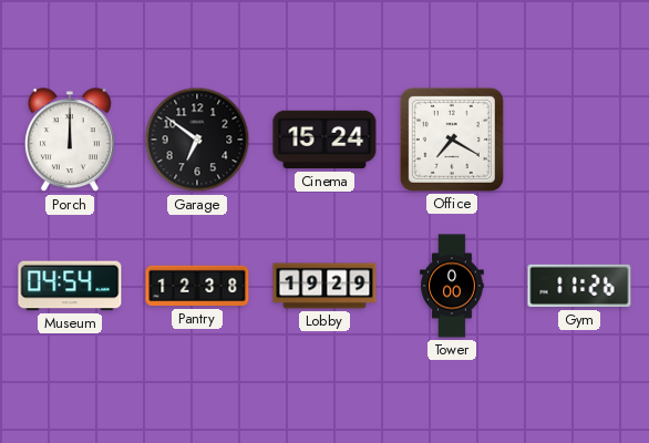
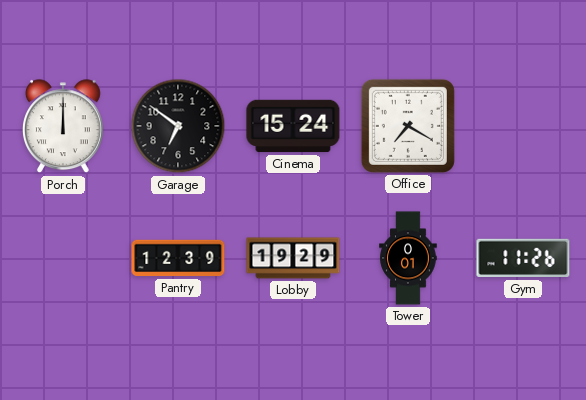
Museum: 04:54 -> none (70, 286)
Pantry: 12:38 -> 12:39 (178, 258)
Tower: 0:00 -> 0:01 (408, 258)
